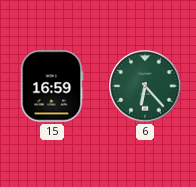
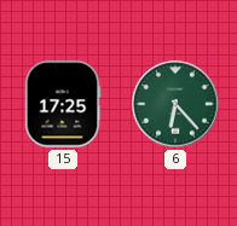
15: 16:59 -> 17:25 (63, 104)
